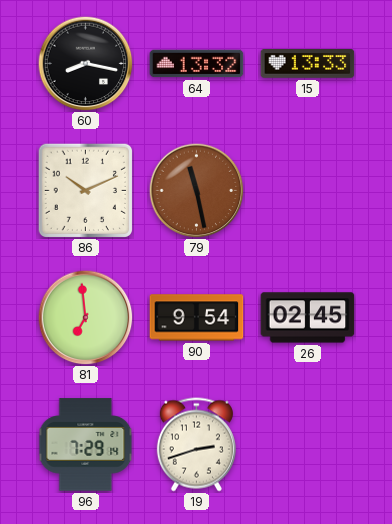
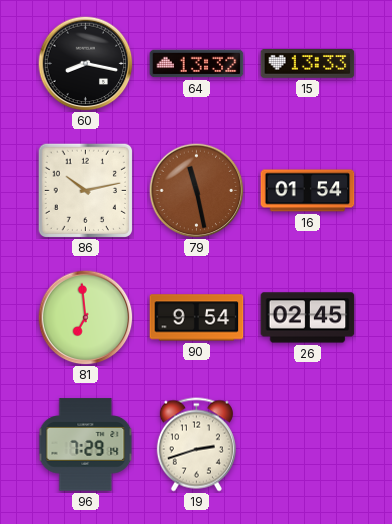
86: 10:11 -> 10:13 (85, 190)
16: none -> 01:54 (308, 191)
